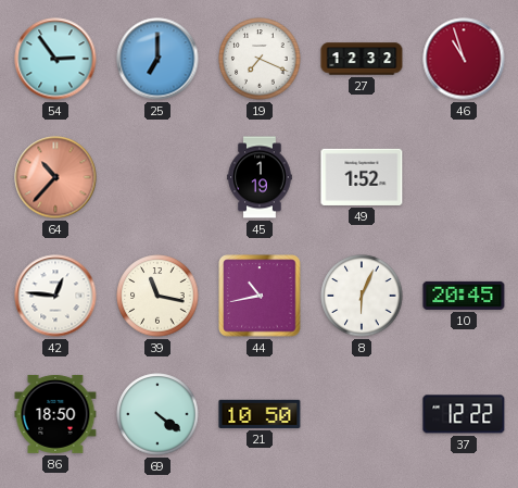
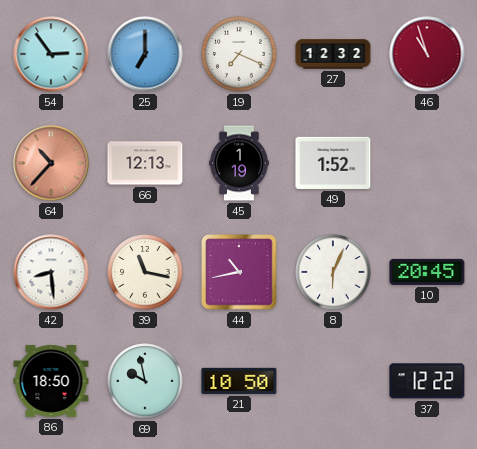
66: none -> 12:13 (145, 163)
42: 12:46 -> 8:29 (51, 272)
69: 4:21 -> 9:58 (145, 381)
